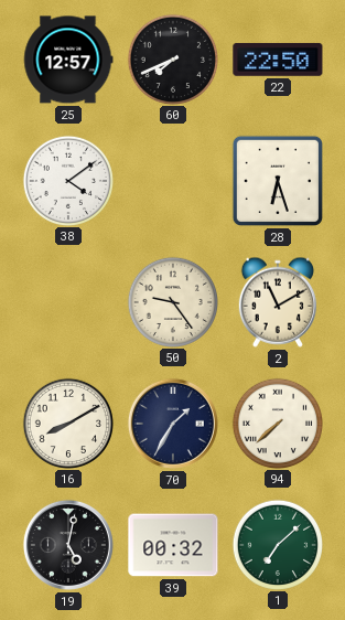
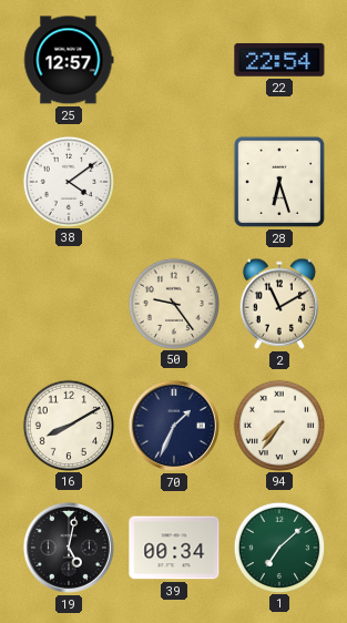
60: 7:41 -> none (172, 58)
22: 22:50 -> 22:54 (279, 60)
70: 1:35 -> 1:34 (174, 426)
94: 7:38 -> 7:36 (278, 425)
39: 00:32 -> 00:34 (174, 548)
